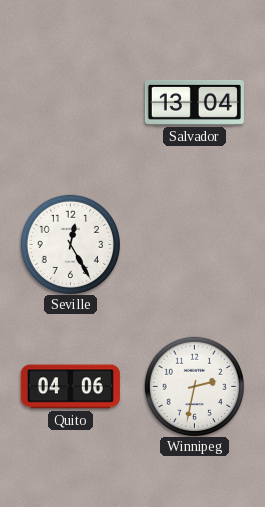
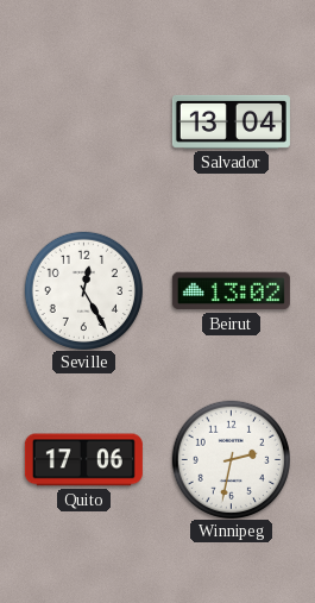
Beirut: none -> 13:02 (231, 291)
Quito: 04:06 -> 17:06 (83, 460)
